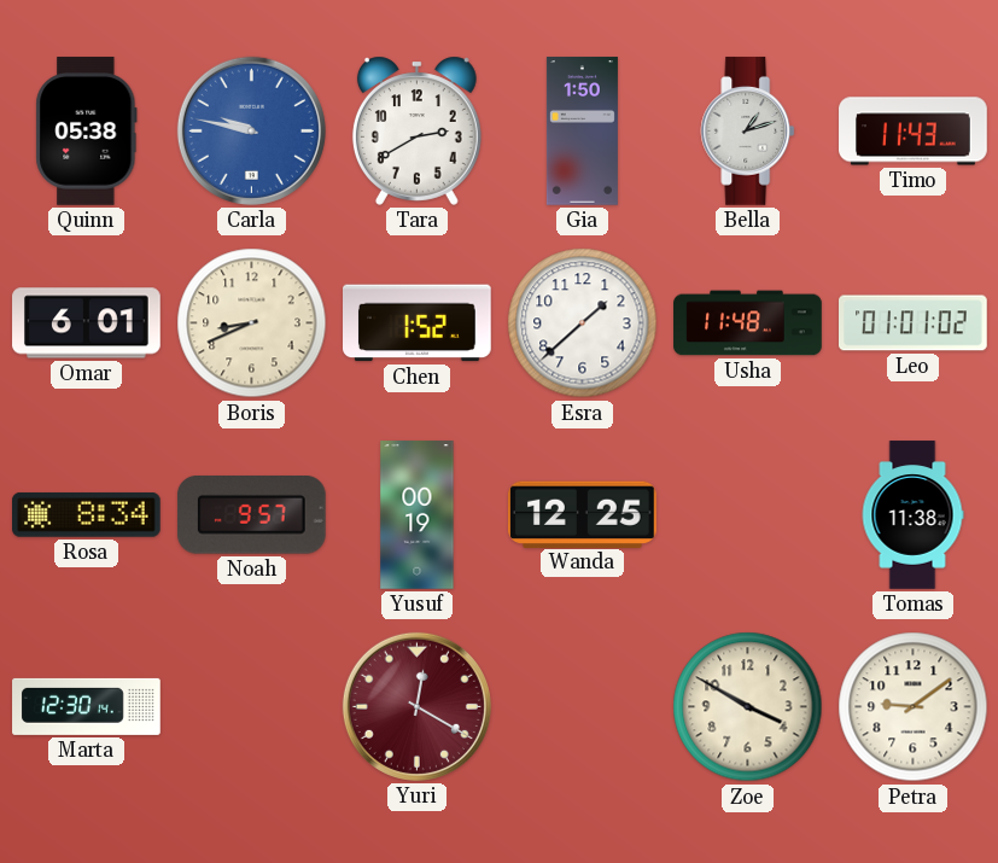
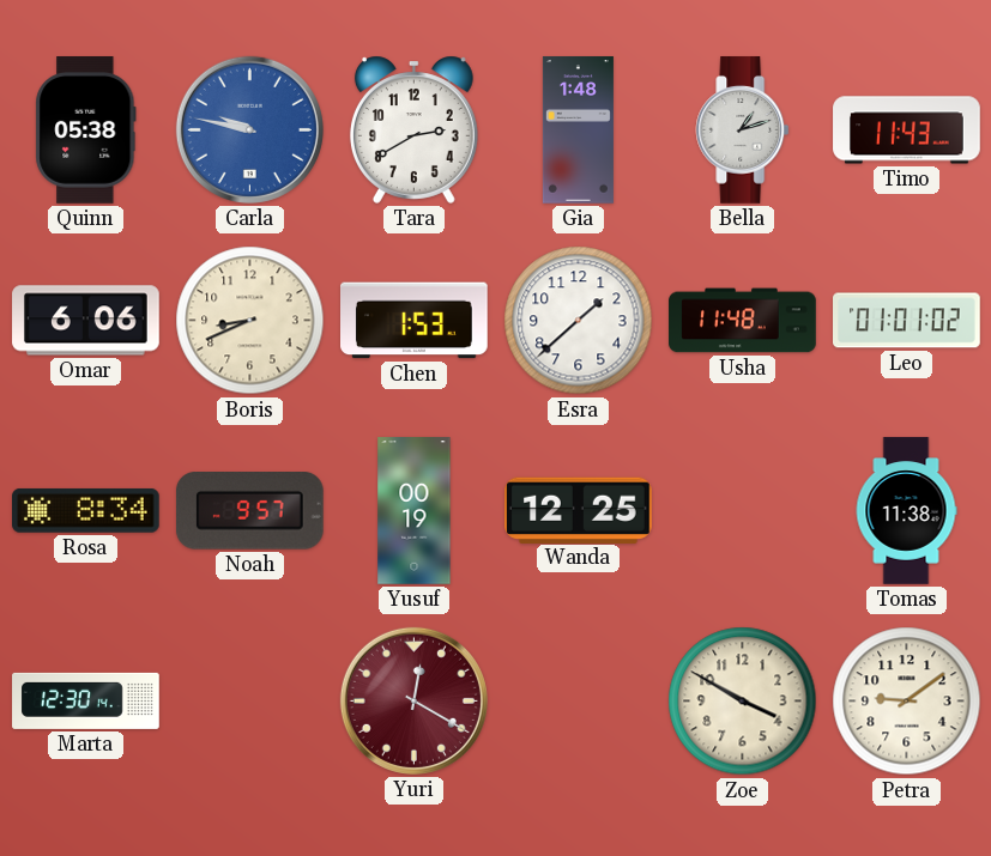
Gia: 1:50 -> 1:48 (578, 130)
Omar: 6:01 -> 6:06 (86, 321)
Chen: 1:52 -> 1:53 (415, 321)
